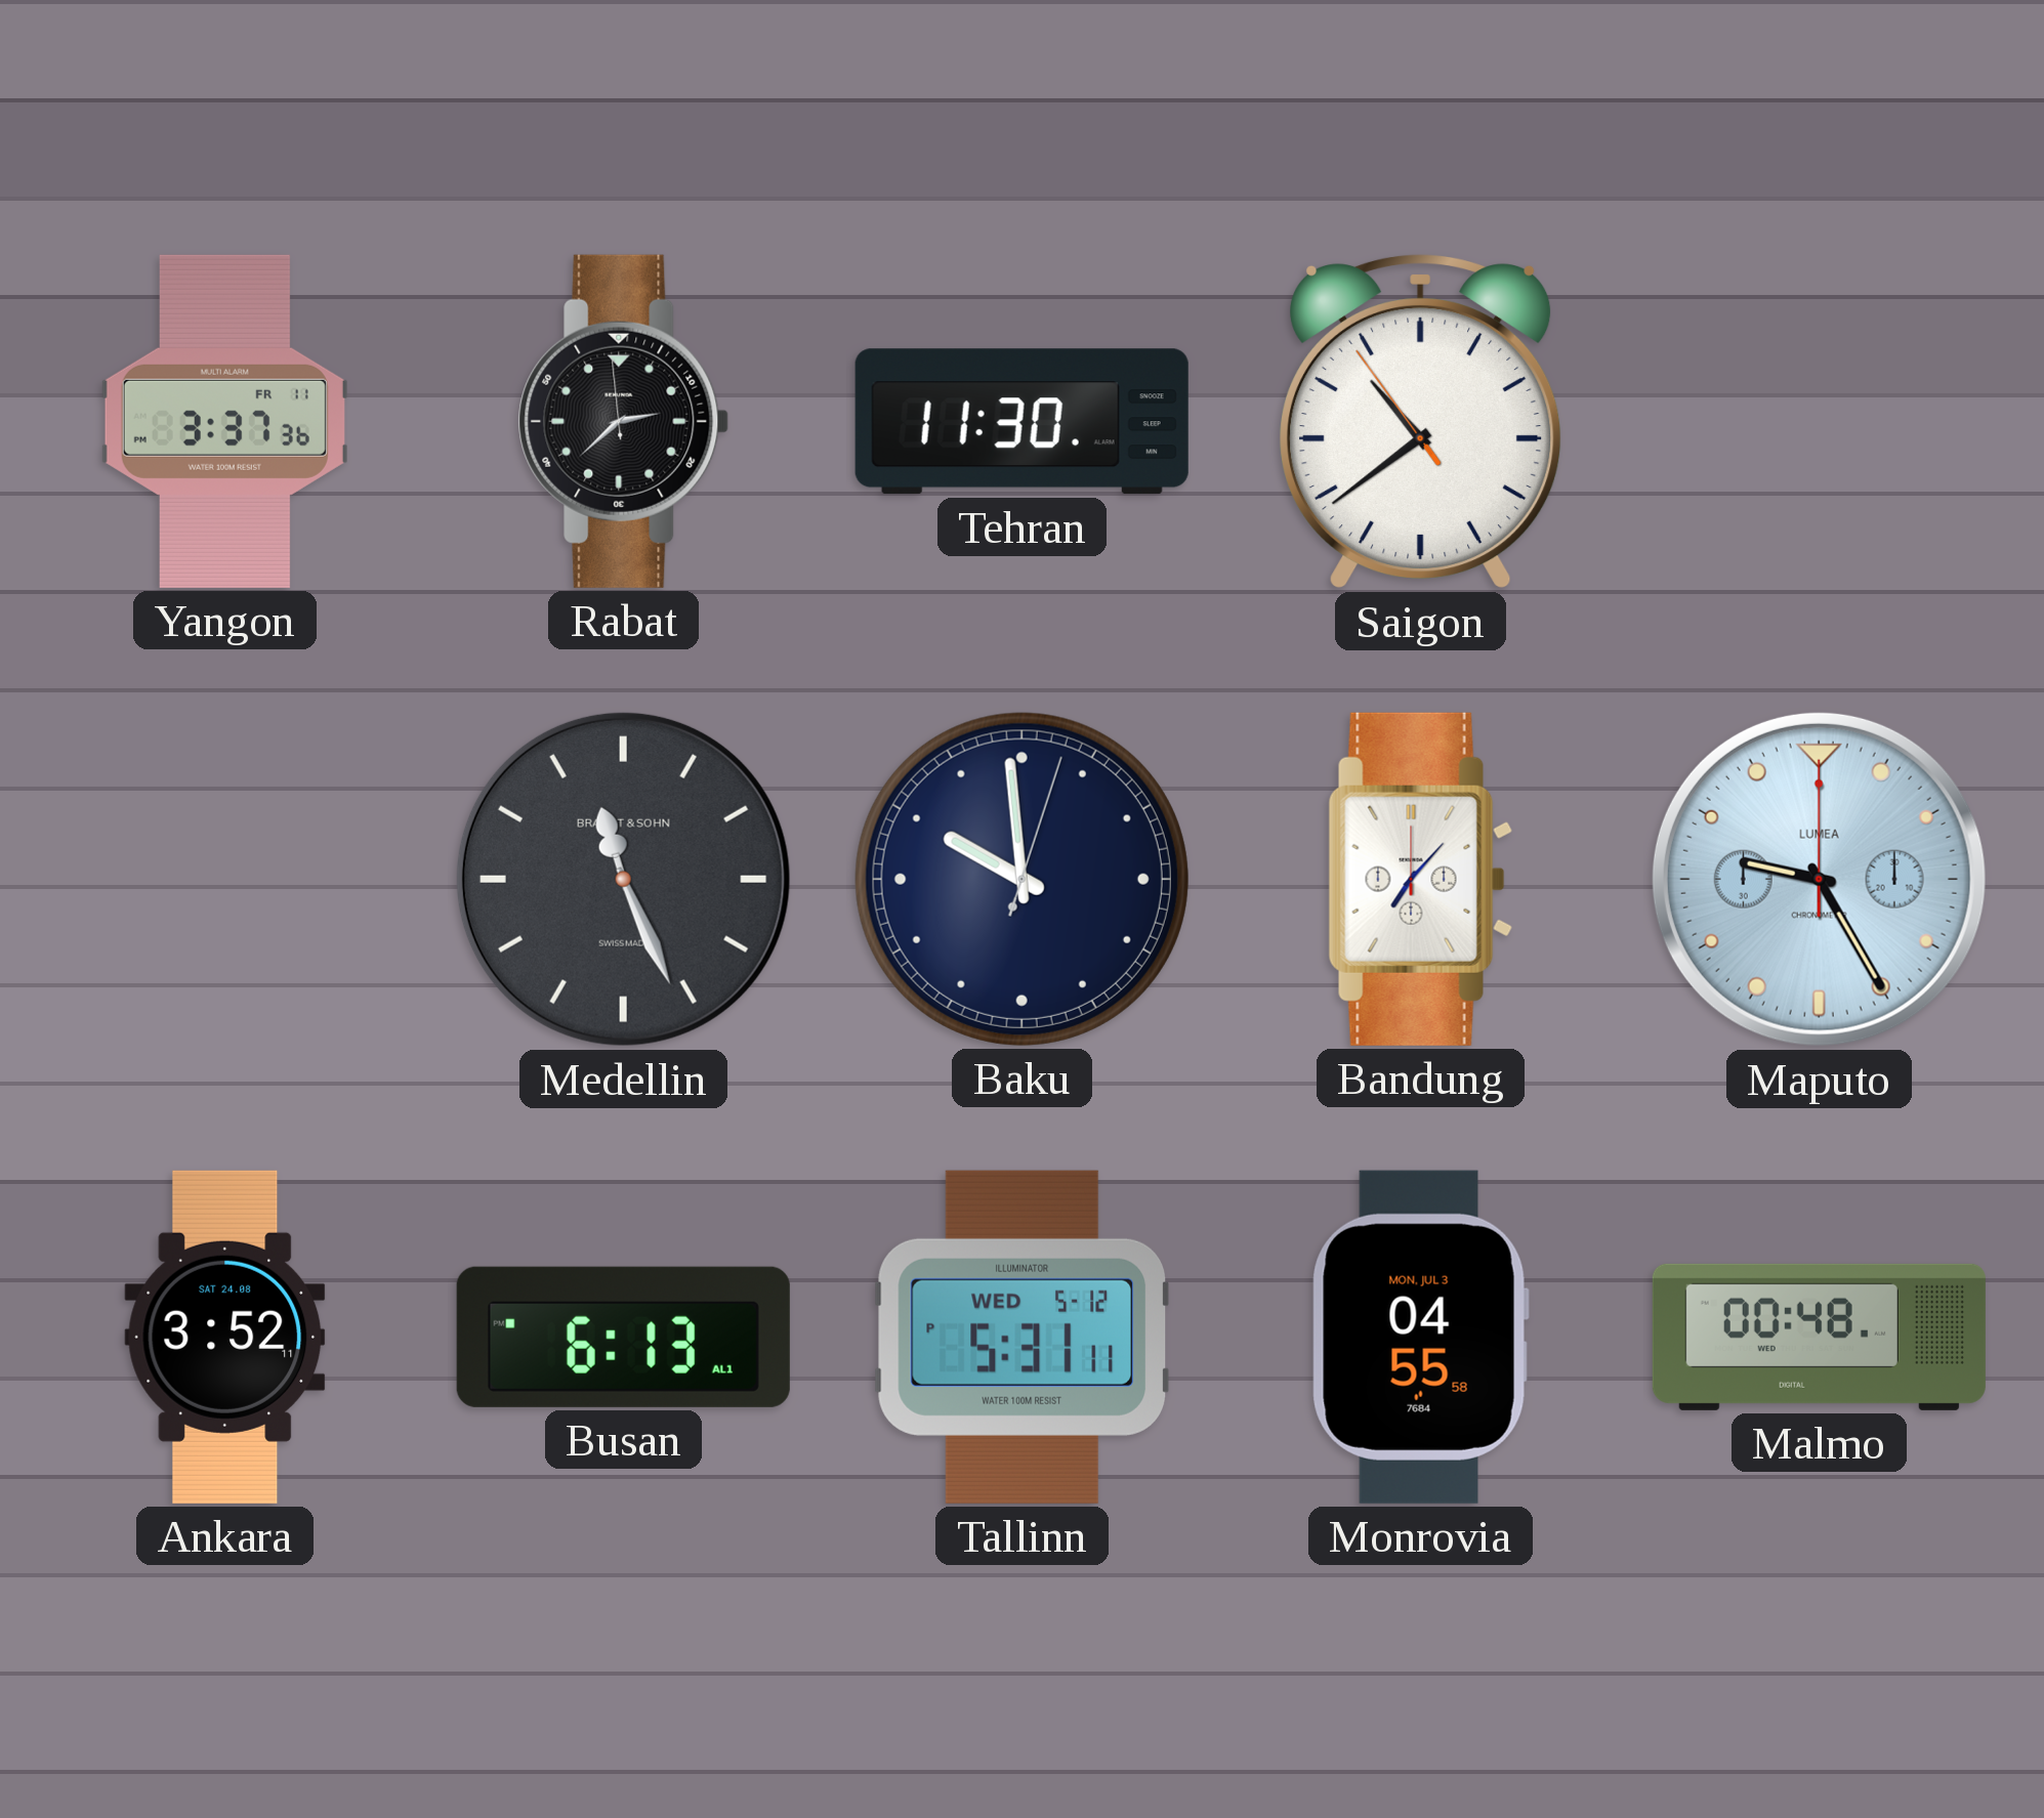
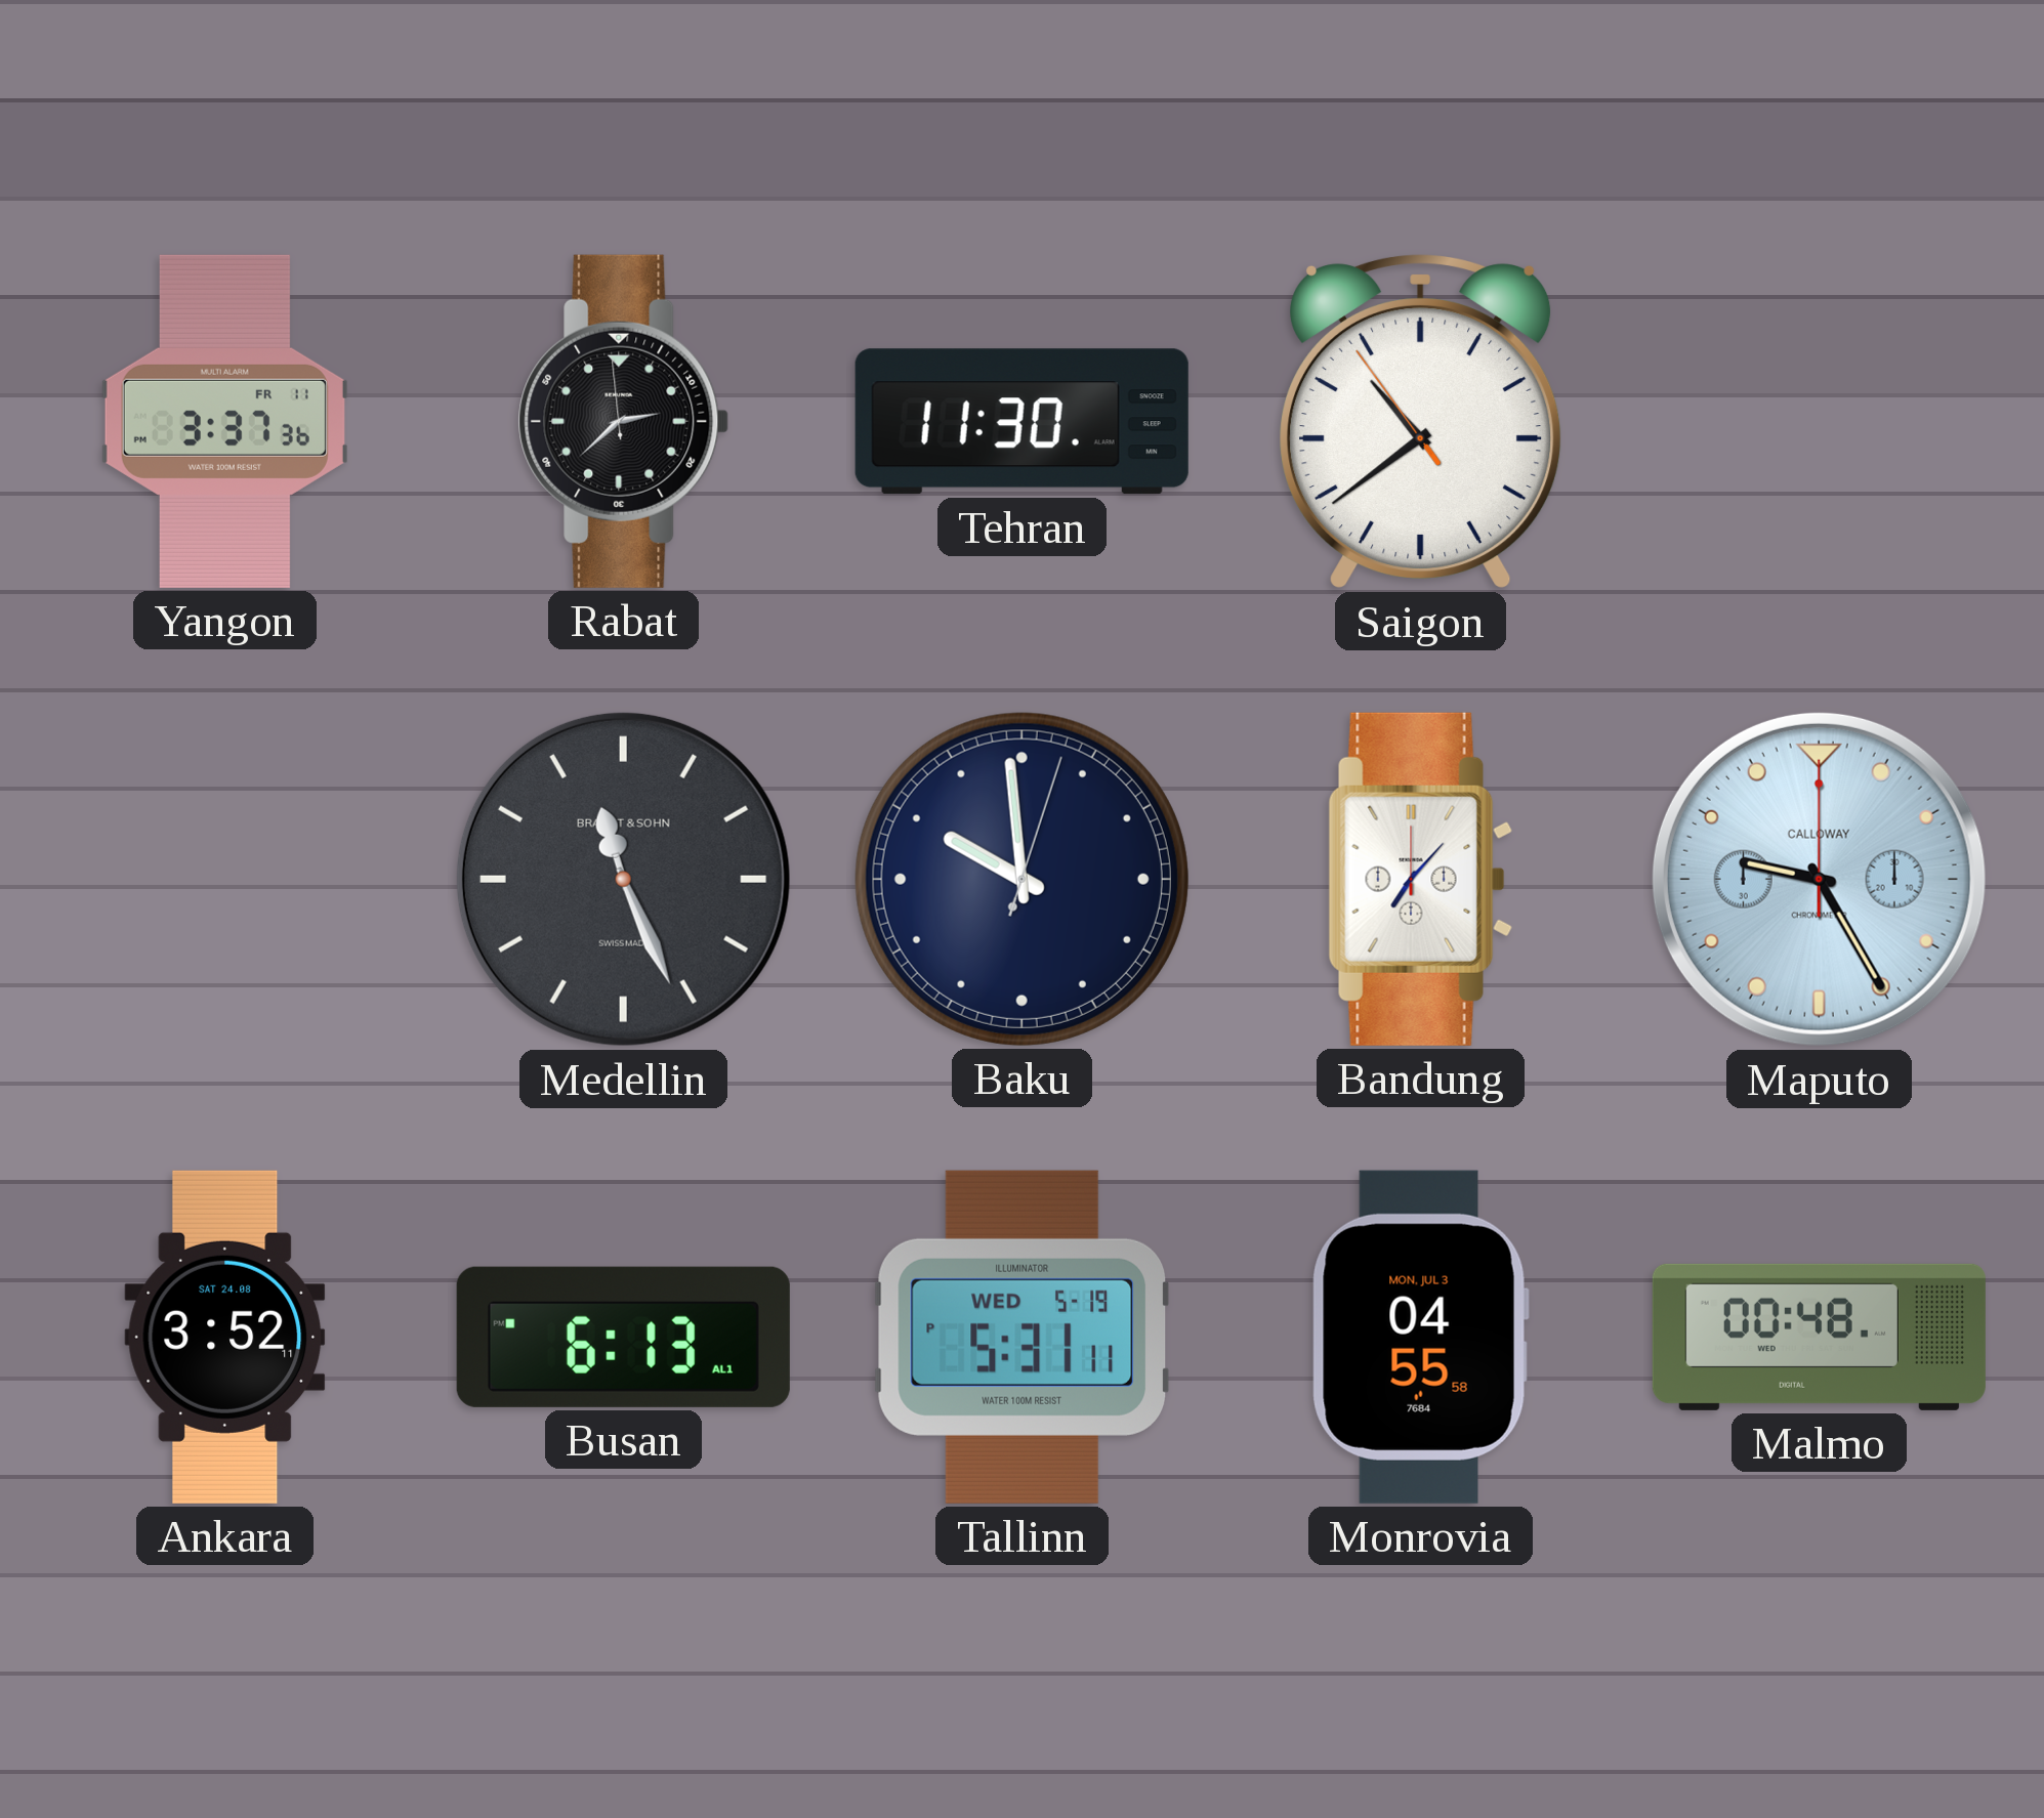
Maputo brand: LUMEA -> CALLOWAY (1819, 879)
Tallinn date: WED 5-12 -> WED 5-19 (1021, 1337)
